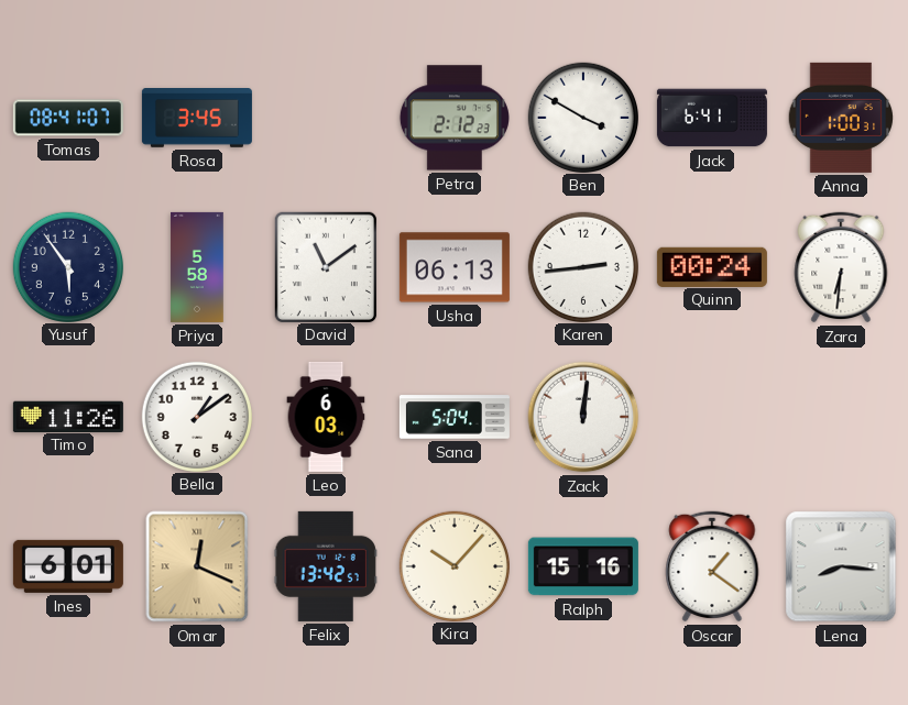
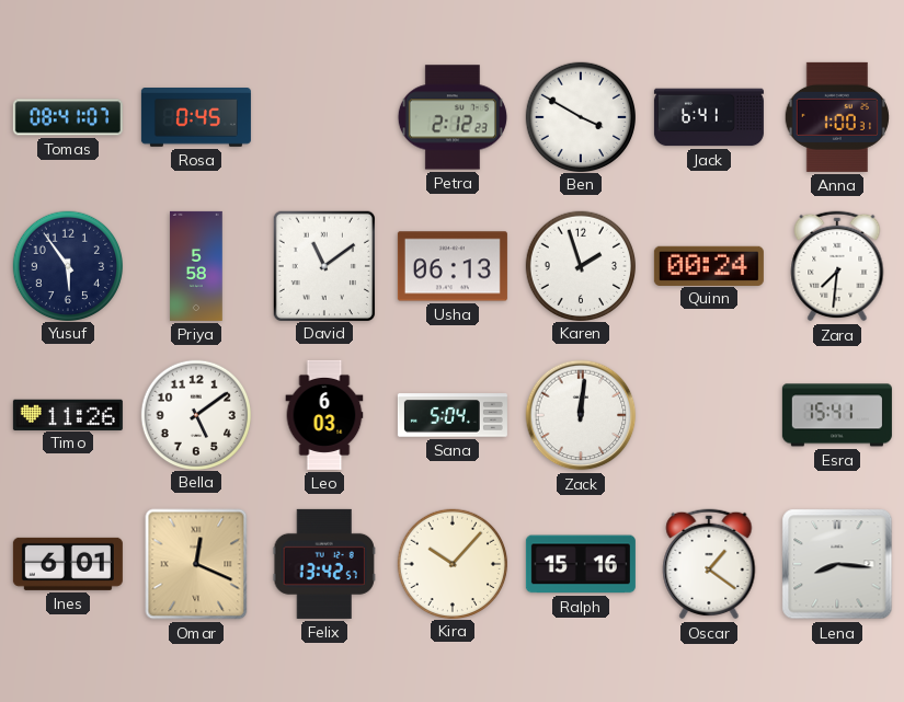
Rosa: 3:45 -> 0:45 (196, 117)
Karen: 2:44 -> 1:57 (580, 265)
Zara: 6:31 -> 7:31 (837, 266)
Bella: 1:09 -> 5:09 (195, 414)
Esra: none -> 15:41 (837, 415)
